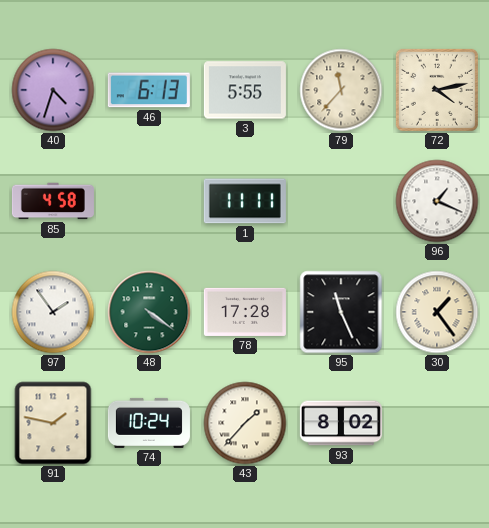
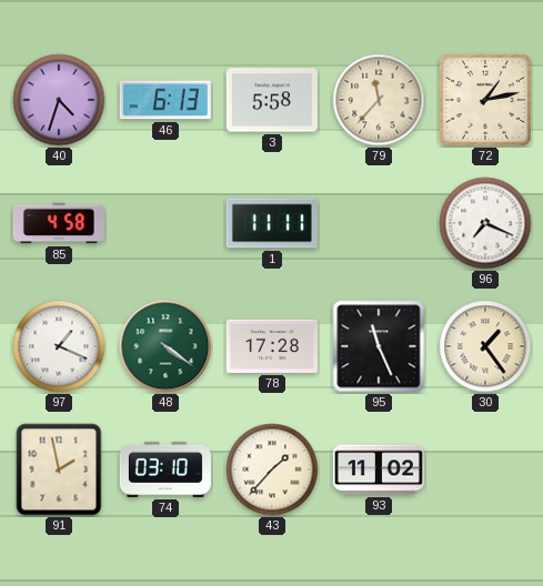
3: 5:55 -> 5:58 (272, 100)
72: 4:13 -> 1:13 (485, 100)
96: 1:19 -> 7:19 (485, 223)
97: 1:54 -> 1:19 (59, 346)
91: 1:47 -> 1:58 (59, 469)
74: 10:24 -> 03:10 (165, 469)
93: 8:02 -> 11:02 (379, 469)
